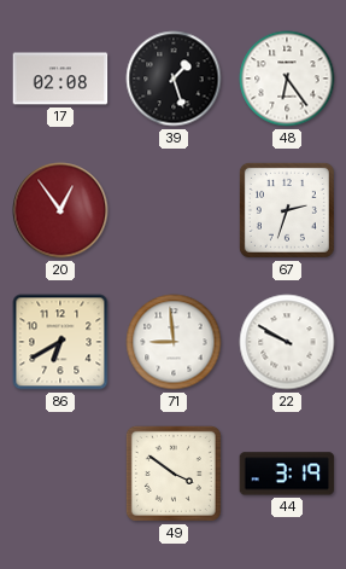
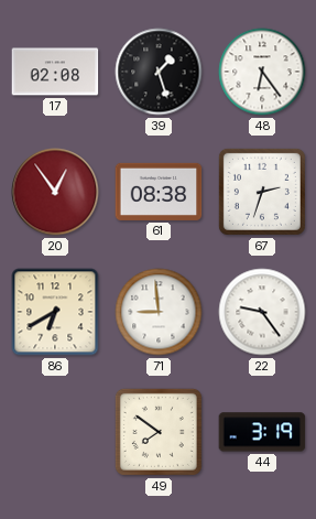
61: none -> 08:38 (159, 192)
22: 9:50 -> 9:24 (262, 312)
49: 3:51 -> 7:51 (159, 432)
